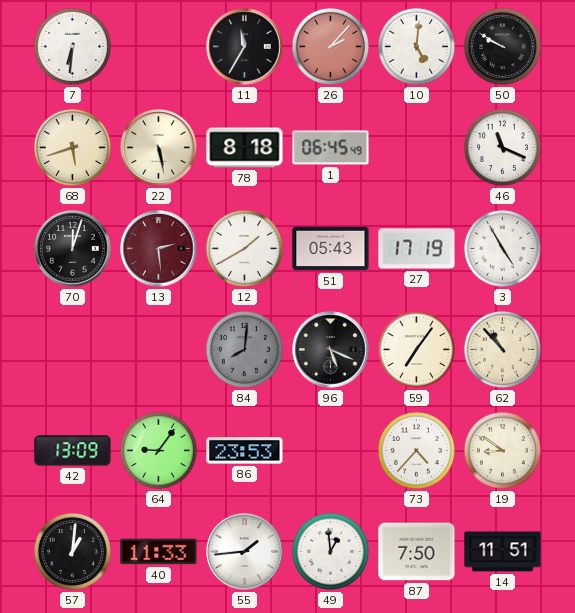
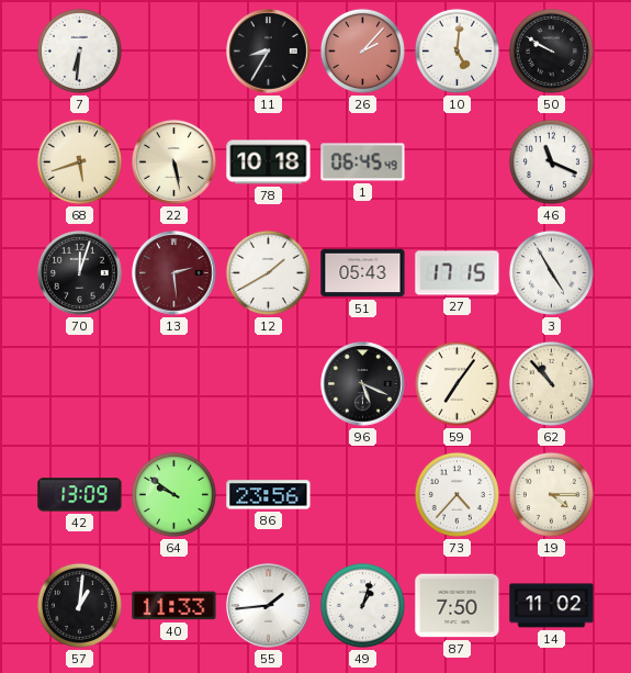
11: 11:35 -> 8:35 (269, 52)
78: 8:18 -> 10:18 (269, 162)
27: 17:19 -> 17:15 (458, 273)
84: 8:01 -> none (244, 349)
64: 9:06 -> 9:51 (173, 494)
86: 23:53 -> 23:56 (269, 495)
19: 8:51 -> 4:15 (551, 494)
49: 12:59 -> 1:03 (362, 605)
14: 11:51 -> 11:02 (552, 606)
